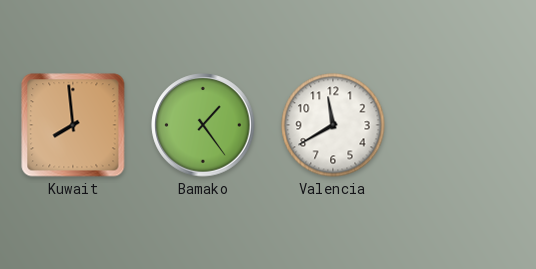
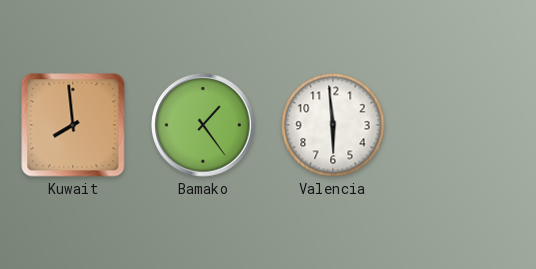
Valencia: 11:40 -> 5:59 (333, 125)
